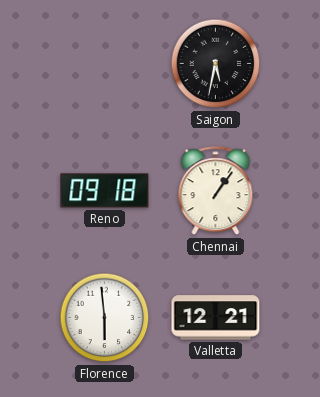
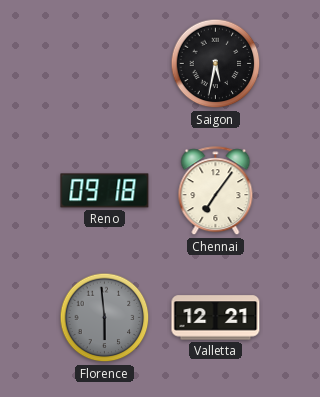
Chennai: 1:06 -> 7:06 (216, 191)
Florence dial: white -> grey (105, 318)
